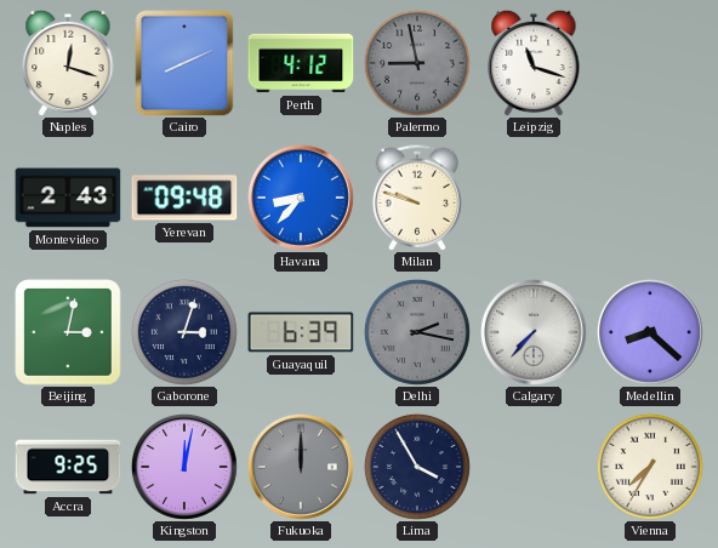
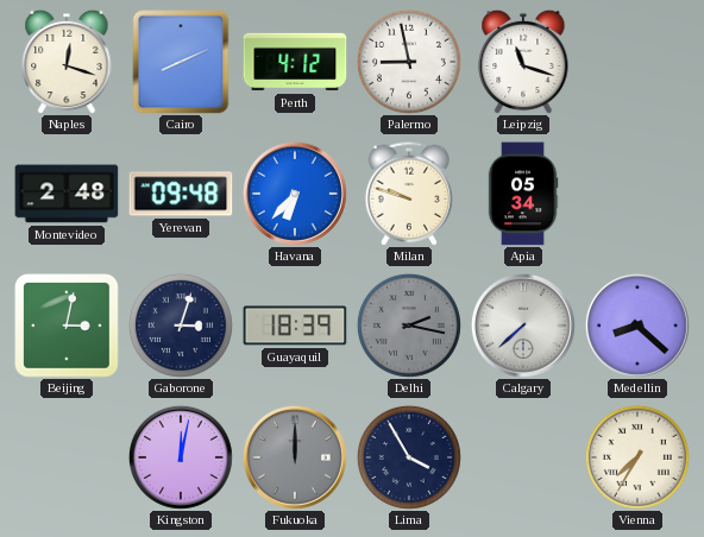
Palermo dial: grey -> white (409, 62)
Montevideo: 2:43 -> 2:48 (67, 194)
Havana: 8:37 -> 6:37 (295, 194)
Apia: none -> 05:34 (523, 194)
Guayaquil: 6:39 -> 18:39 (295, 326)
Calgary: 7:37 -> 7:38 (523, 326)
Accra: 9:25 -> none (68, 467)
